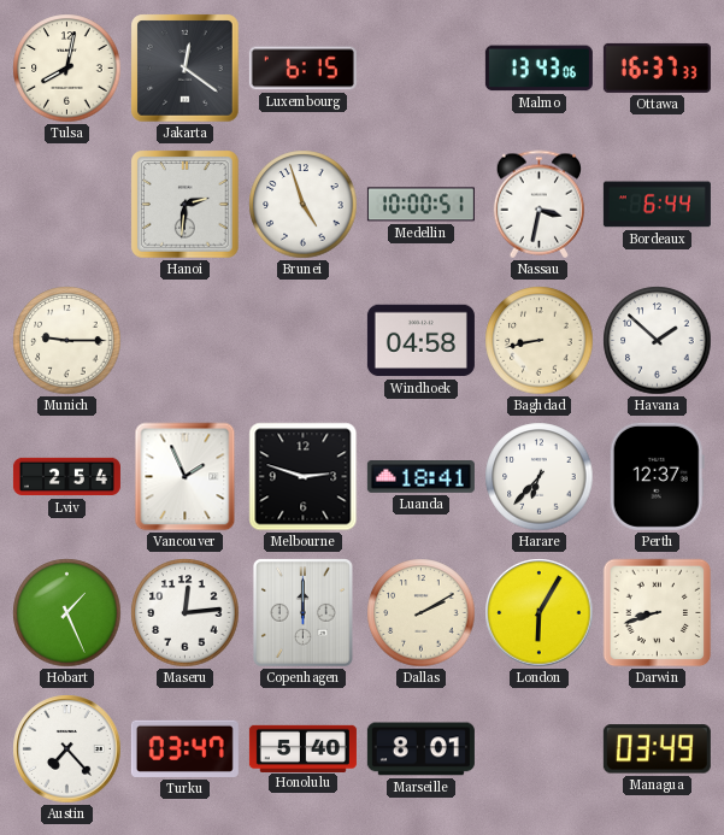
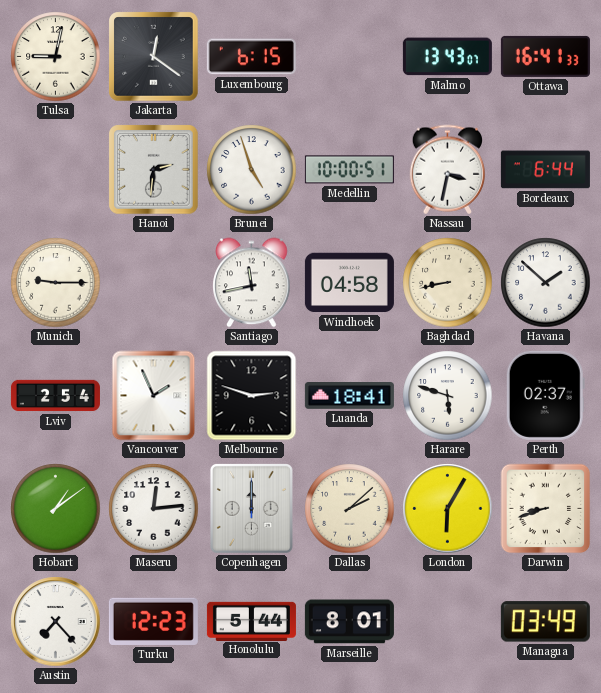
Tulsa: 8:02 -> 9:02 (56, 57)
Malmo: 13:43:06 -> 13:43:07 (447, 57)
Ottawa: 16:37 -> 16:41 (545, 56)
Santiago: none -> 11:43 (252, 283)
Harare: 6:37 -> 5:48 (448, 396)
Perth: 12:37 -> 02:37 (545, 395)
Hobart: 1:26 -> 1:09 (56, 509)
Dallas: 2:10 -> 2:08 (350, 509)
Turku: 03:47 -> 12:23 (153, 621)
Honolulu: 5:40 -> 5:44 (251, 621)
